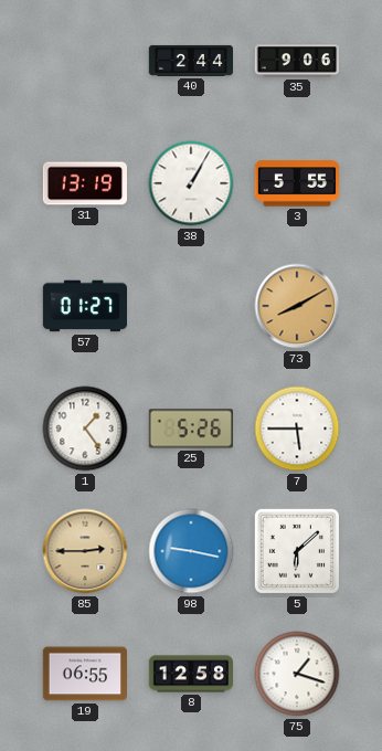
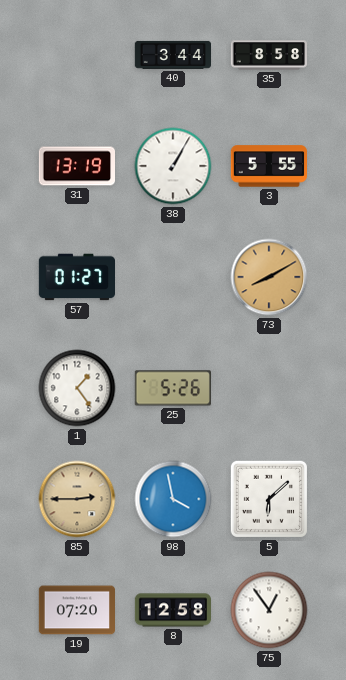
40: 2:44 -> 3:44 (172, 55)
35: 9:06 -> 8:58 (268, 55)
7: 5:45 -> none (297, 429)
98: 9:17 -> 3:58 (173, 499)
19: 06:55 -> 07:20 (76, 610)
75: 1:18 -> 12:54 (269, 610)
